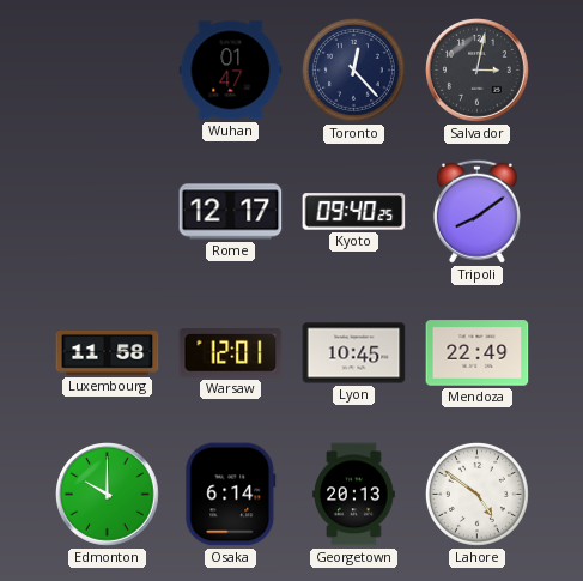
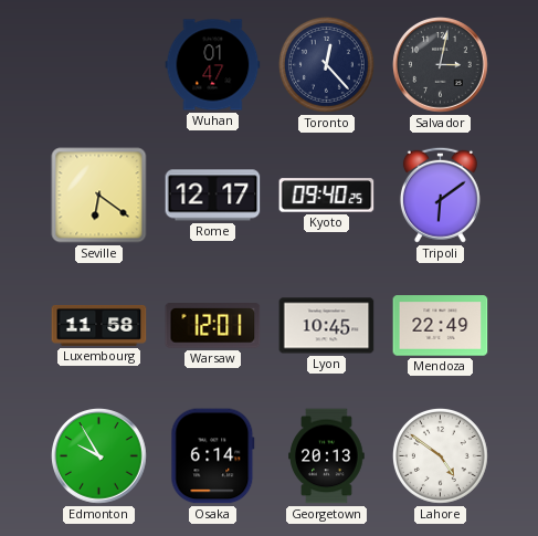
Seville: none -> 6:21 (99, 196)
Tripoli: 8:09 -> 6:09 (440, 195)
Edmonton: 10:00 -> 9:55 (99, 456)
